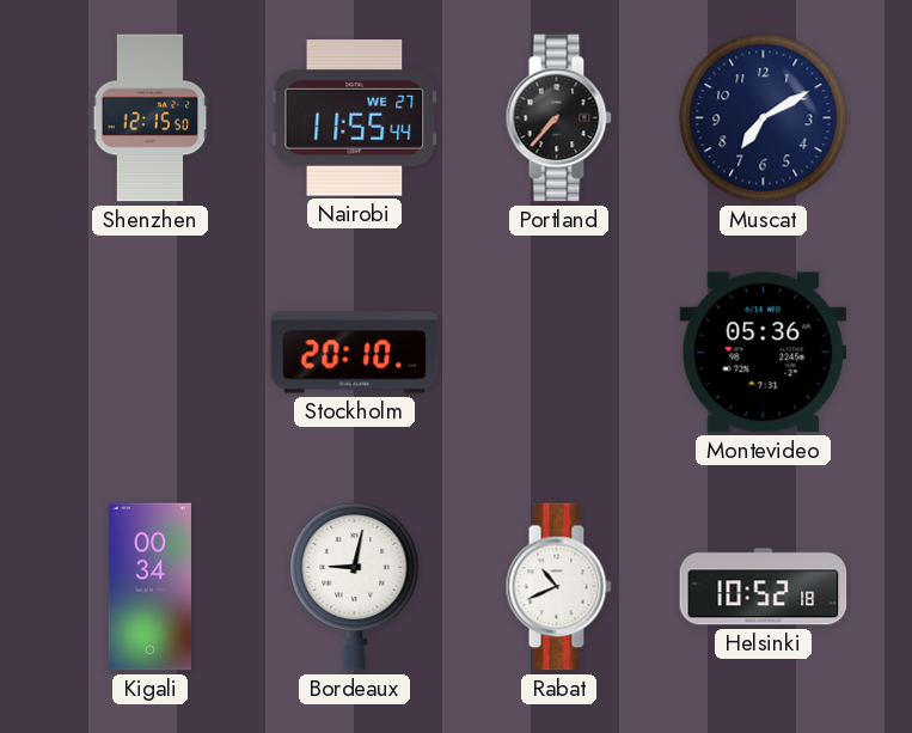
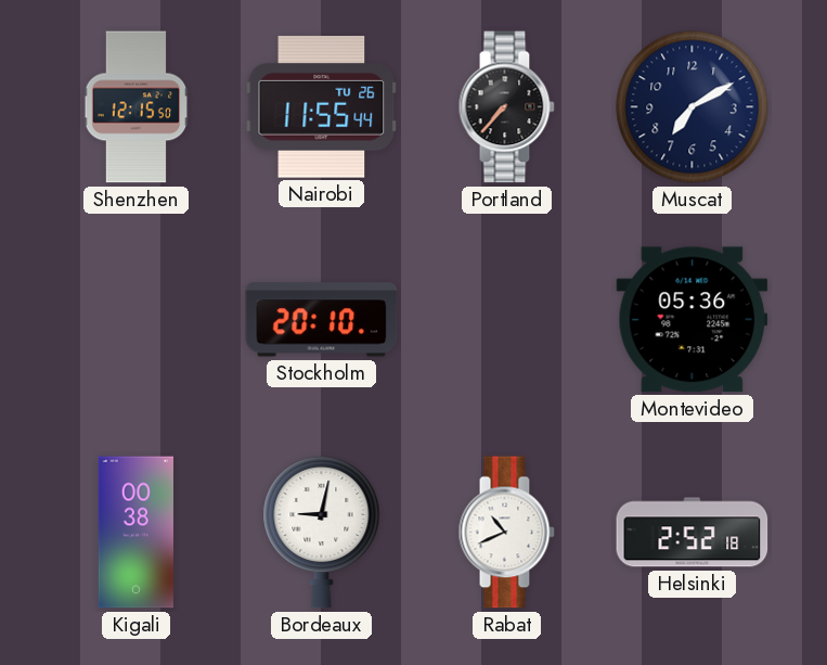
Nairobi date: WE 27 -> TU 26 (322, 107)
Kigali: 00:34 -> 00:38 (135, 533)
Helsinki: 10:52 -> 2:52 (693, 533)
